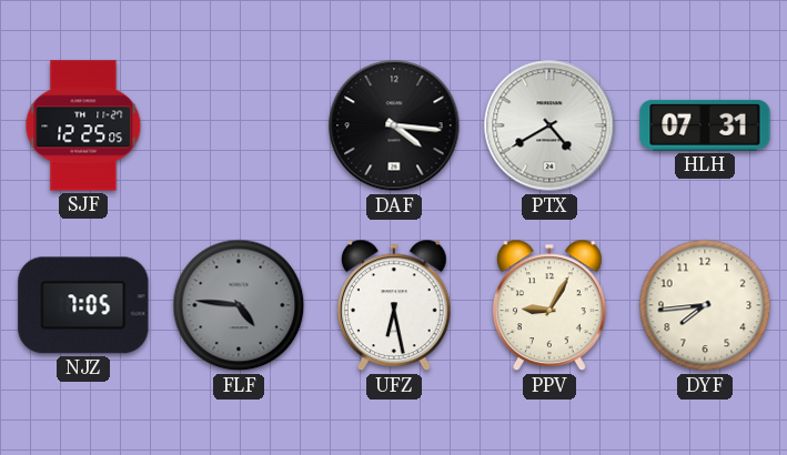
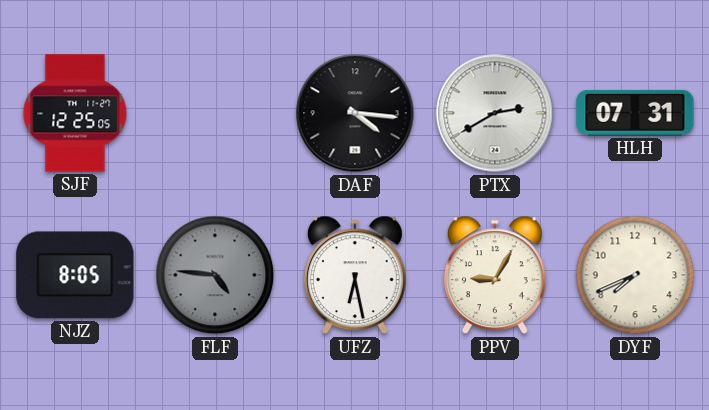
PTX: 4:40 -> 2:40 (495, 113)
NJZ: 7:05 -> 8:05 (75, 275)
DYF: 7:44 -> 7:41 (635, 275)
